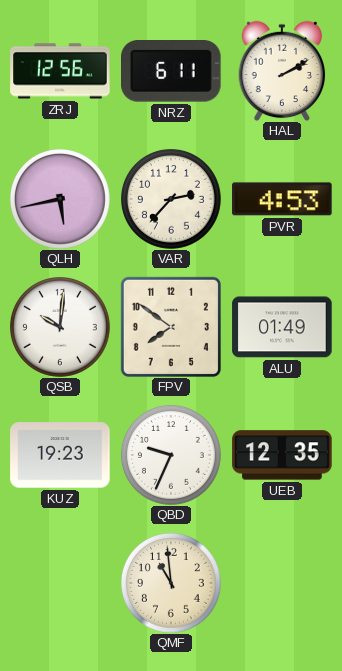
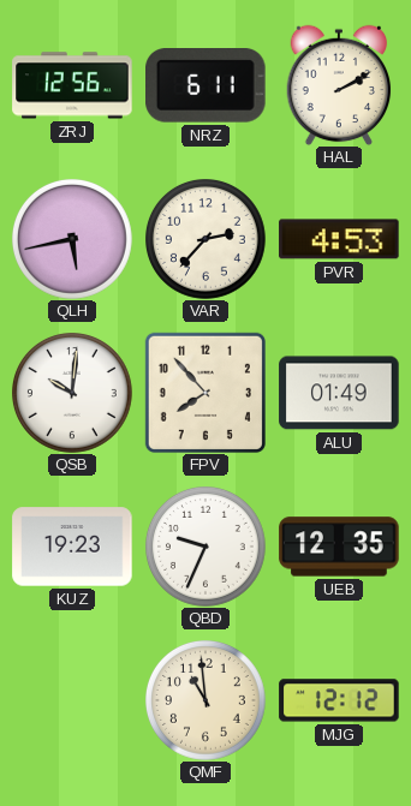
FPV: 7:51 -> 7:53 (205, 393)
MJG: none -> 12:12 (339, 700)
